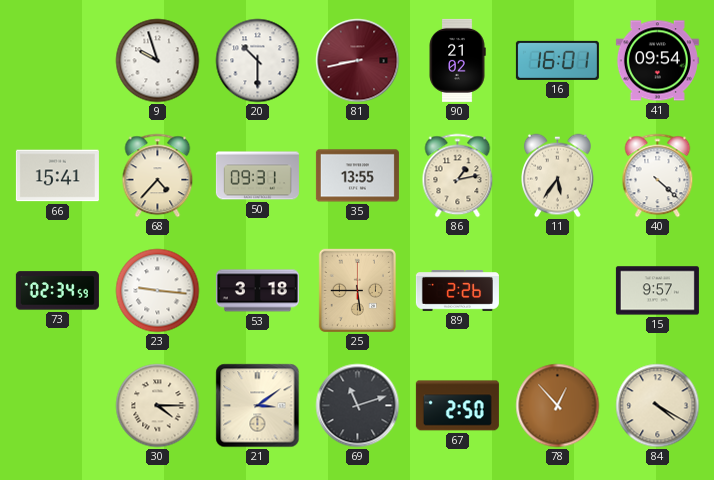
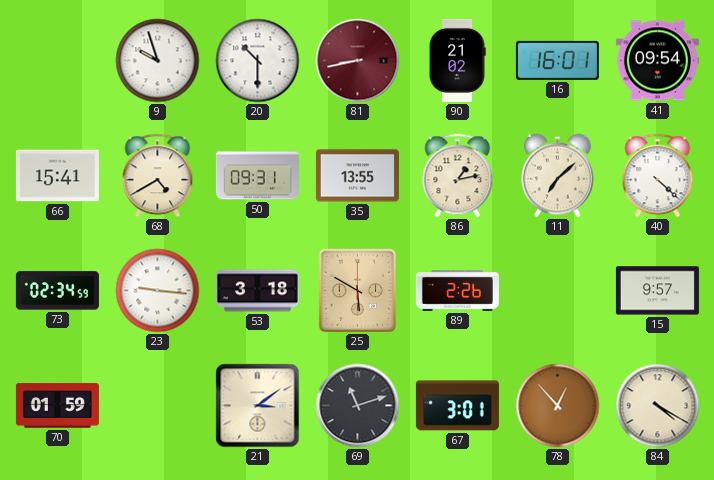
68: 4:37 -> 4:40 (158, 176)
11: 5:36 -> 7:08 (558, 176)
25: 5:45 -> 5:50 (357, 290)
70: none -> 01:59 (57, 406)
30: 4:15 -> none (158, 406)
67: 2:50 -> 3:01 (457, 406)
